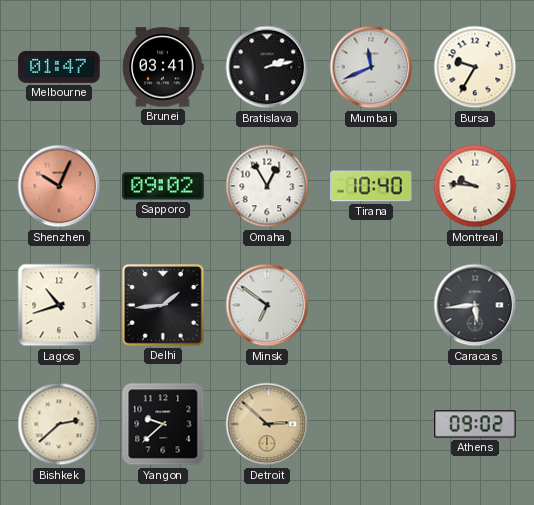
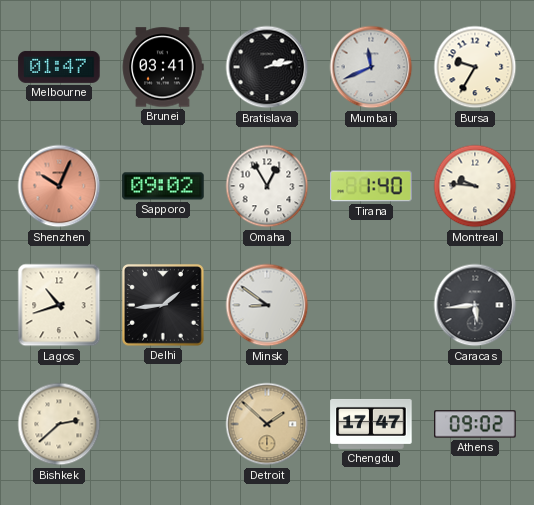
Tirana: 10:40 -> 1:40 (371, 186)
Minsk: 6:51 -> 8:51 (267, 305)
Yangon: 9:38 -> none (163, 424)
Detroit: 2:52 -> 1:52 (267, 424)
Chengdu: none -> 17:47 (371, 424)
